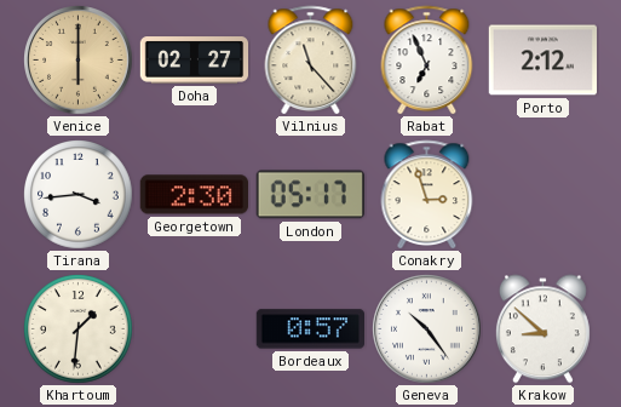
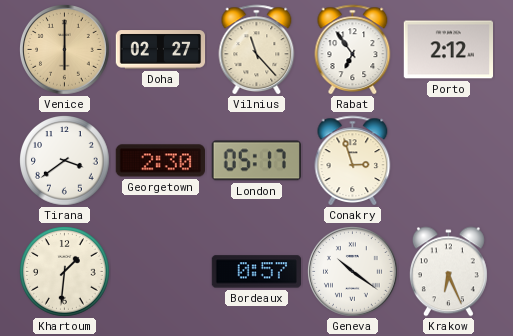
Rabat: 6:56 -> 6:54 (353, 50)
Tirana: 3:44 -> 3:39 (65, 161)
Geneva: 10:24 -> 10:21 (353, 272)
Krakow: 8:52 -> 6:26 (448, 272)
